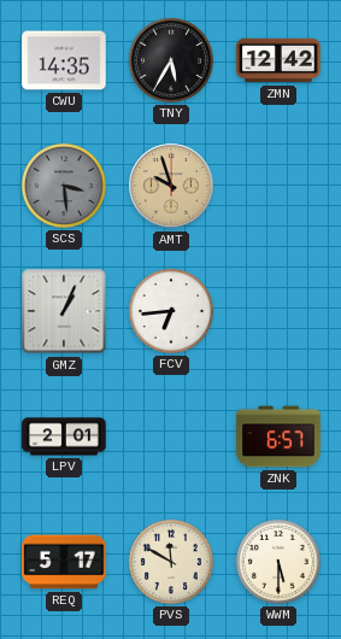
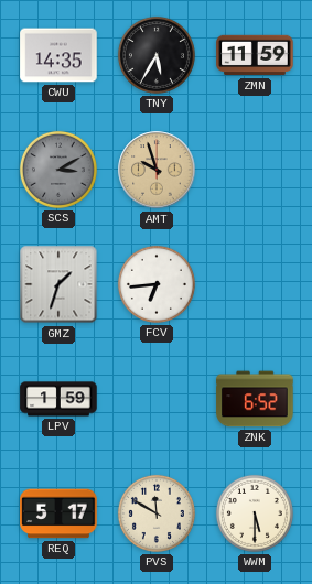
ZMN: 12:42 -> 11:59 (255, 55)
SCS: 3:29 -> 3:10 (58, 170)
GMZ: 1:04 -> 1:33 (58, 284)
LPV: 2:01 -> 1:59 (58, 399)
ZNK: 6:57 -> 6:52 (255, 399)
